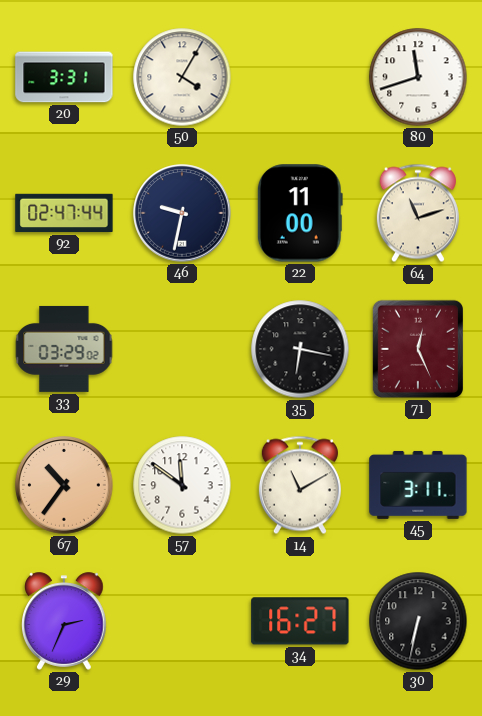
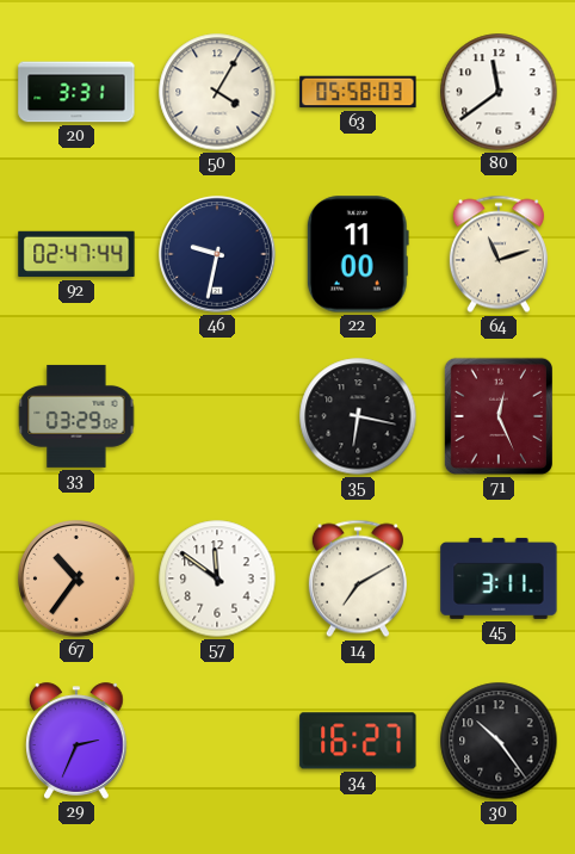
63: none -> 05:58 (358, 92)
80: 11:42 -> 11:39 (499, 92)
14: 11:10 -> 7:10 (358, 578)
30: 6:32 -> 10:24 (499, 741)
